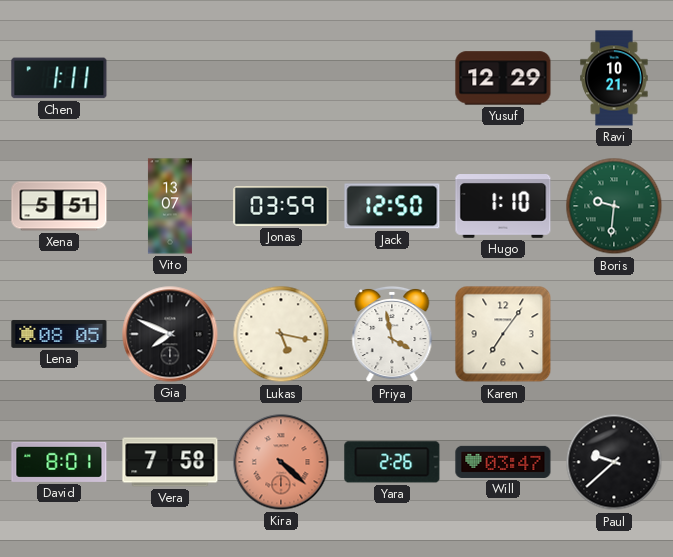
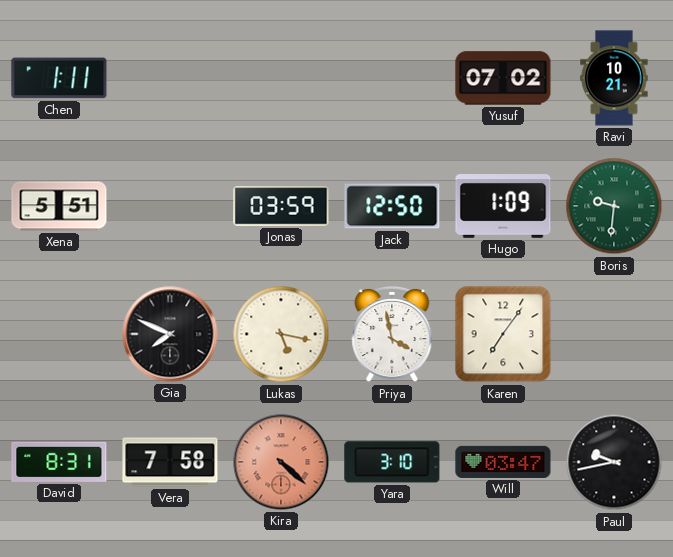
Yusuf: 12:29 -> 07:02 (503, 78)
Vito: 13:07 -> none (170, 206)
Hugo: 1:10 -> 1:09 (503, 207)
Lena: 08:05 -> none (59, 334)
David: 8:01 -> 8:31 (59, 462)
Yara: 2:26 -> 3:10 (392, 462)
Paul: 9:38 -> 9:43 (614, 462)
